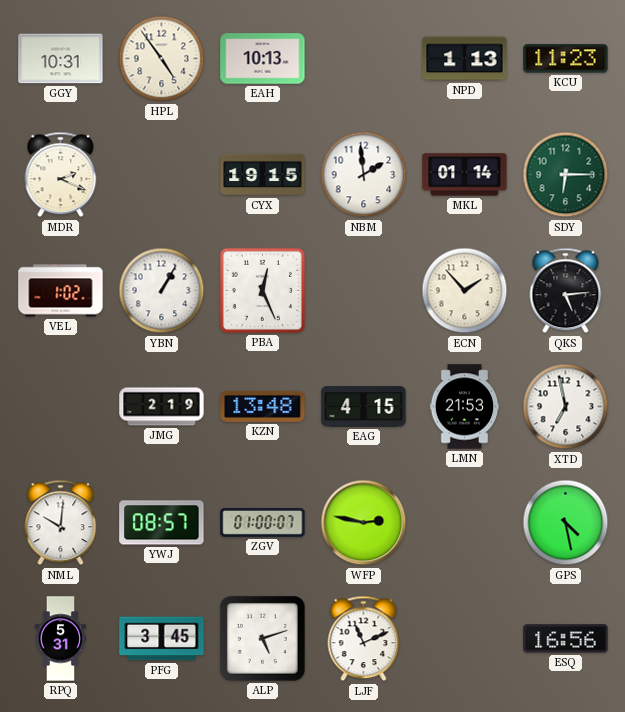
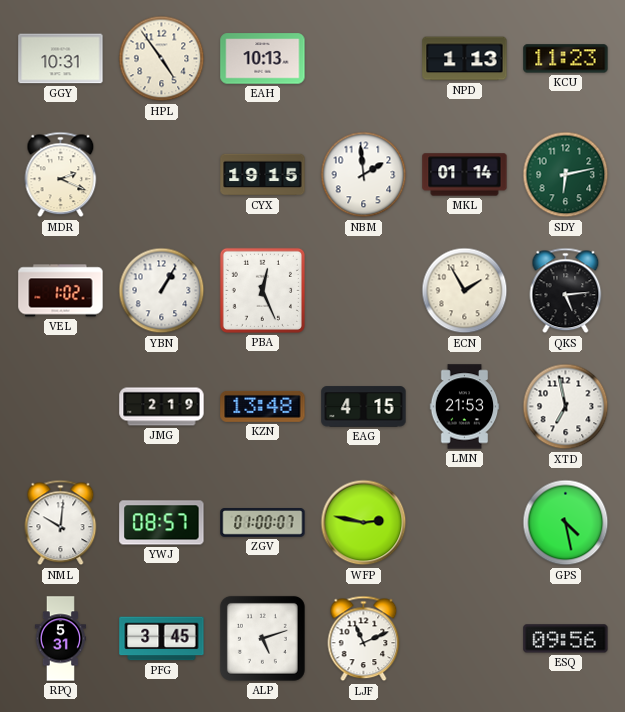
SDY: 6:15 -> 6:13 (566, 175)
ECN: 1:53 -> 1:55 (465, 291)
ESQ: 16:56 -> 09:56 (566, 639)
